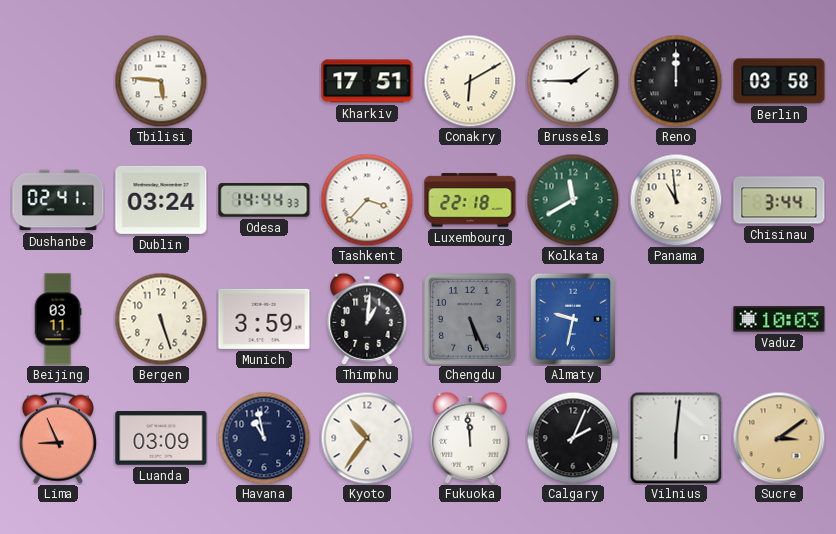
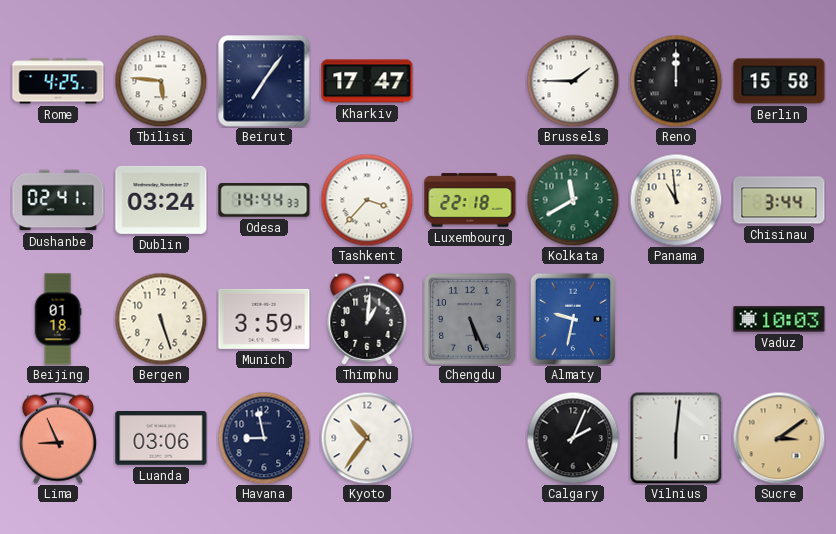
Rome: none -> 4:25 (58, 81)
Beirut: none -> 7:06 (264, 81)
Kharkiv: 17:51 -> 17:47 (367, 81)
Conakry: 6:10 -> none (470, 81)
Berlin: 03:58 -> 15:58 (779, 81)
Beijing: 03:11 -> 01:18 (58, 319)
Luanda: 03:09 -> 03:06 (161, 439)
Havana: 10:58 -> 8:58 (264, 438)
Fukuoka: 11:59 -> none (470, 438)
